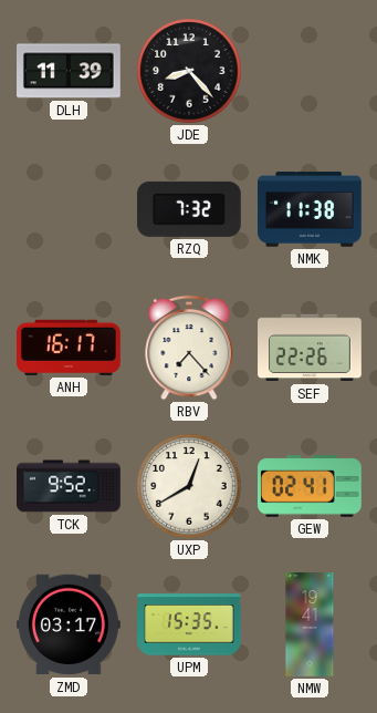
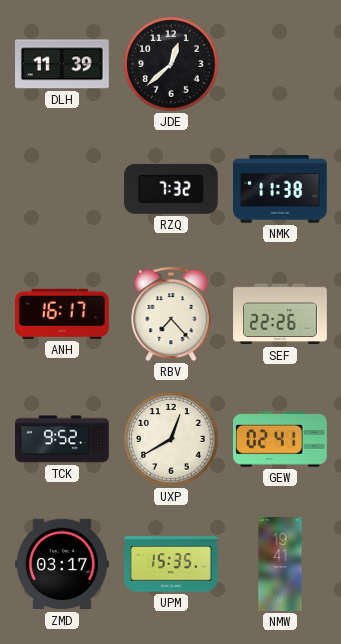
JDE: 8:23 -> 12:38 (171, 64)
